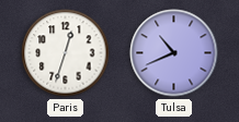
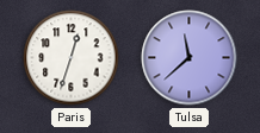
Tulsa: 10:41 -> 11:38 (190, 58)
